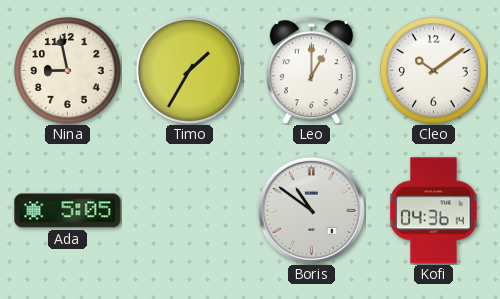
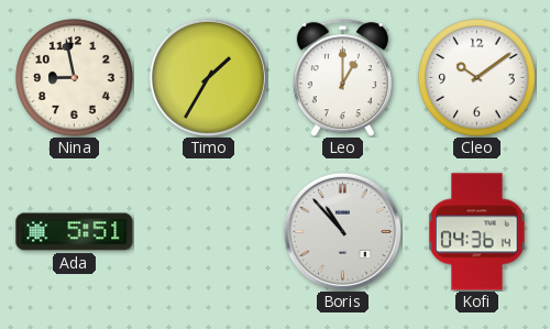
Ada: 5:05 -> 5:51 (75, 232)
Boris: 10:51 -> 10:53 (342, 231)
